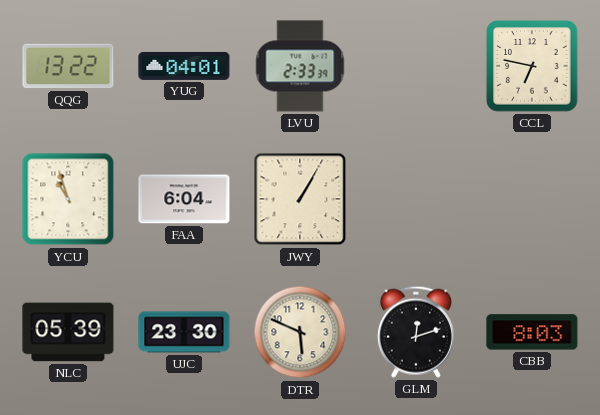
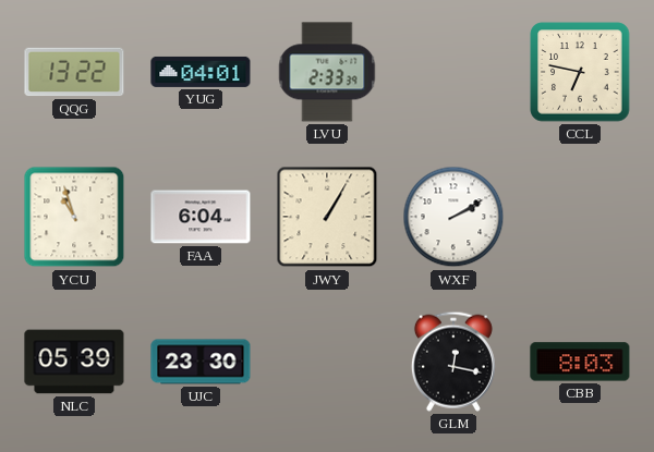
WXF: none -> 2:10 (453, 217)
DTR: 5:49 -> none (300, 332)
GLM: 12:12 -> 12:17 (453, 362)
